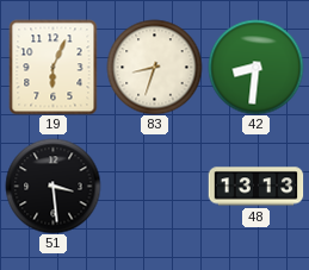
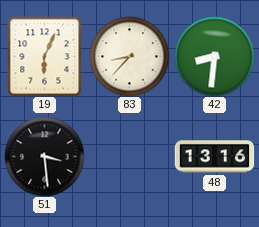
83: 8:33 -> 8:37 (129, 56)
48: 13:13 -> 13:16 (214, 157)
